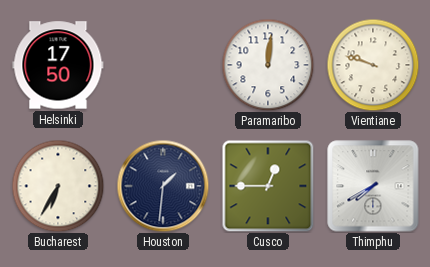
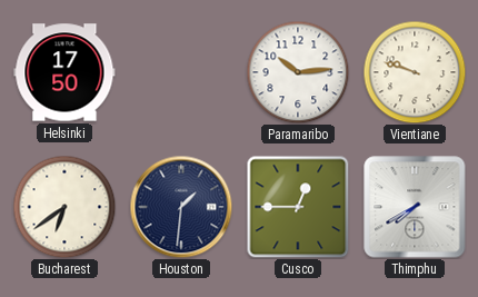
Paramaribo: 12:01 -> 10:14 (298, 72)
Bucharest: 6:35 -> 6:39 (64, 207)
